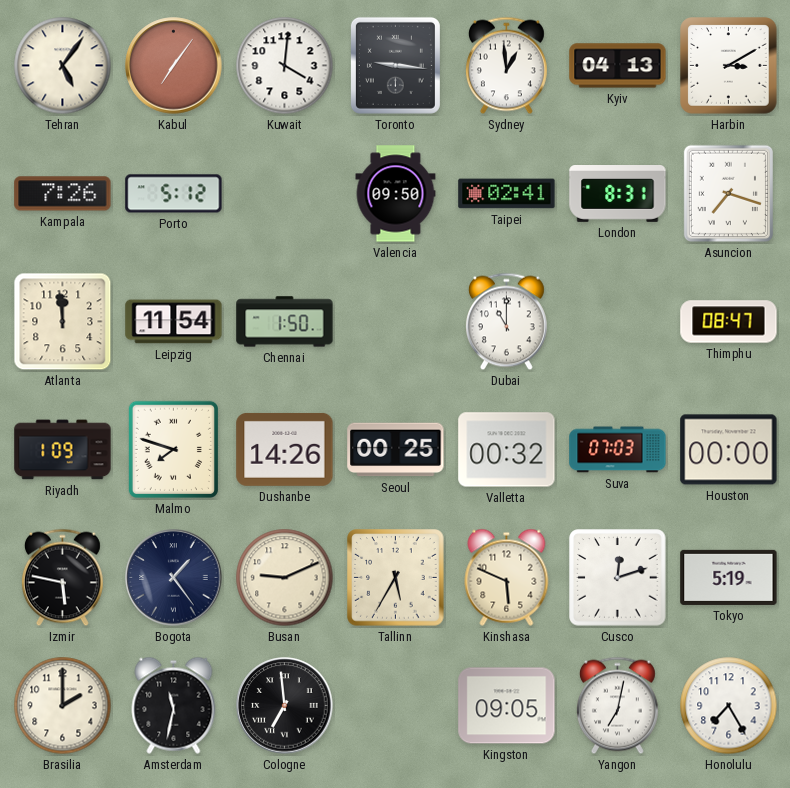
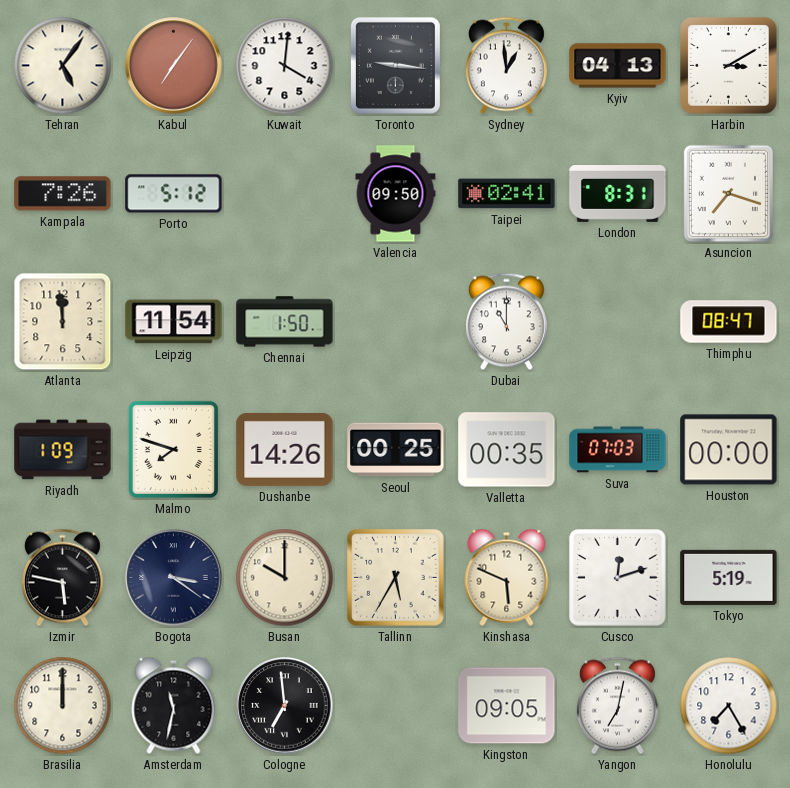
Valletta: 00:32 -> 00:35 (507, 450)
Bogota: 1:24 -> 3:21 (174, 578)
Busan: 9:11 -> 10:00 (285, 578)
Brasilia: 2:00 -> 12:00 (63, 706)
